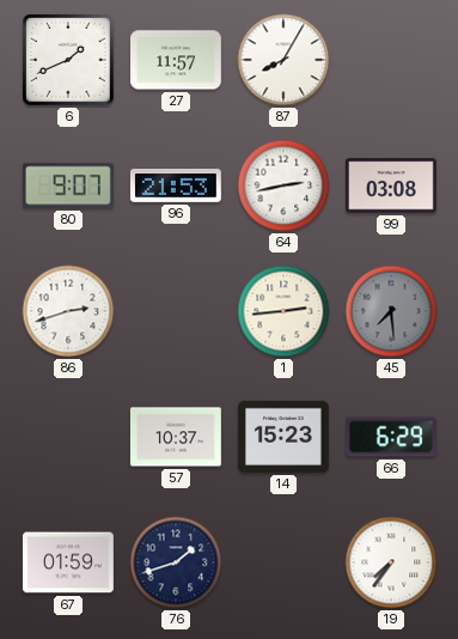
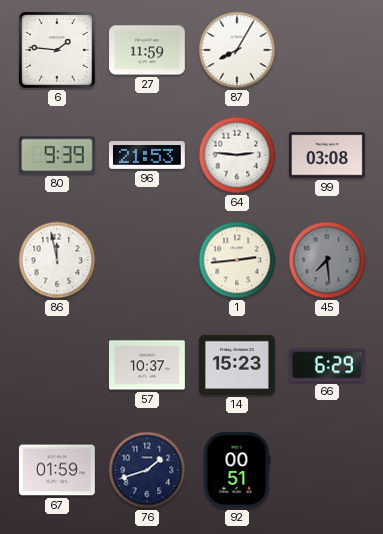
6: 1:41 -> 1:46 (57, 50)
27: 11:57 -> 11:59 (148, 50)
80: 9:07 -> 9:39 (57, 155)
64: 2:43 -> 2:46 (237, 155)
86: 2:42 -> 11:58 (57, 260)
92: none -> 00:51 (237, 470)
19: 7:36 -> none (391, 562)
